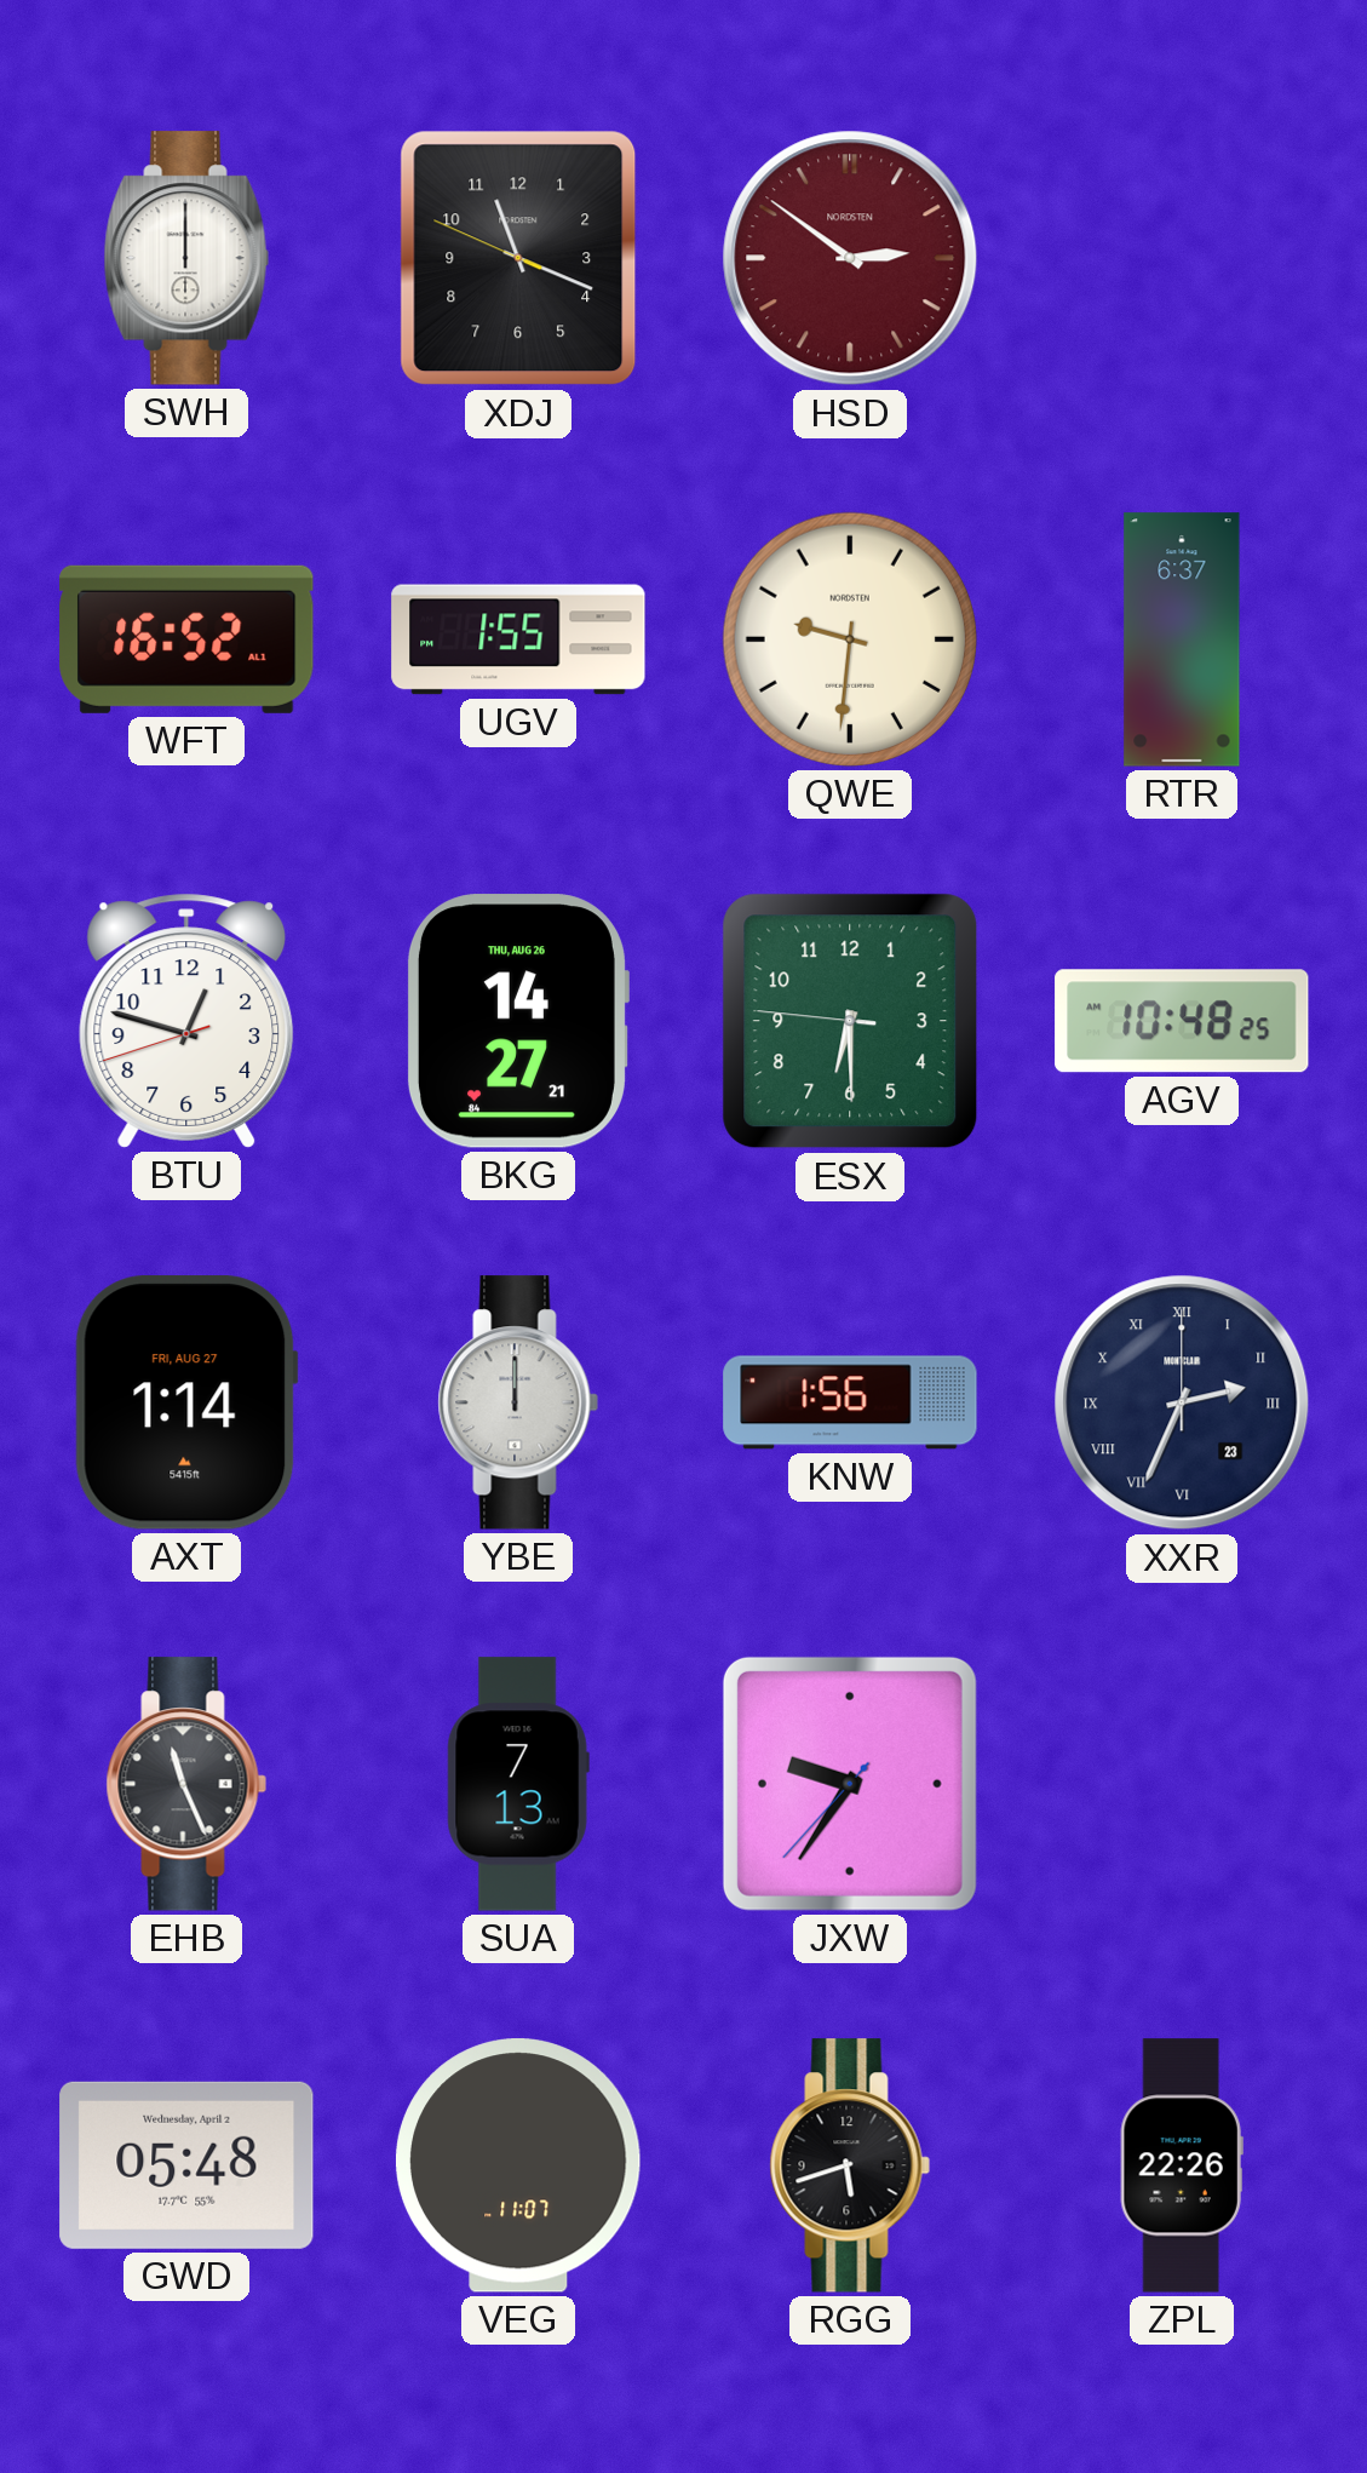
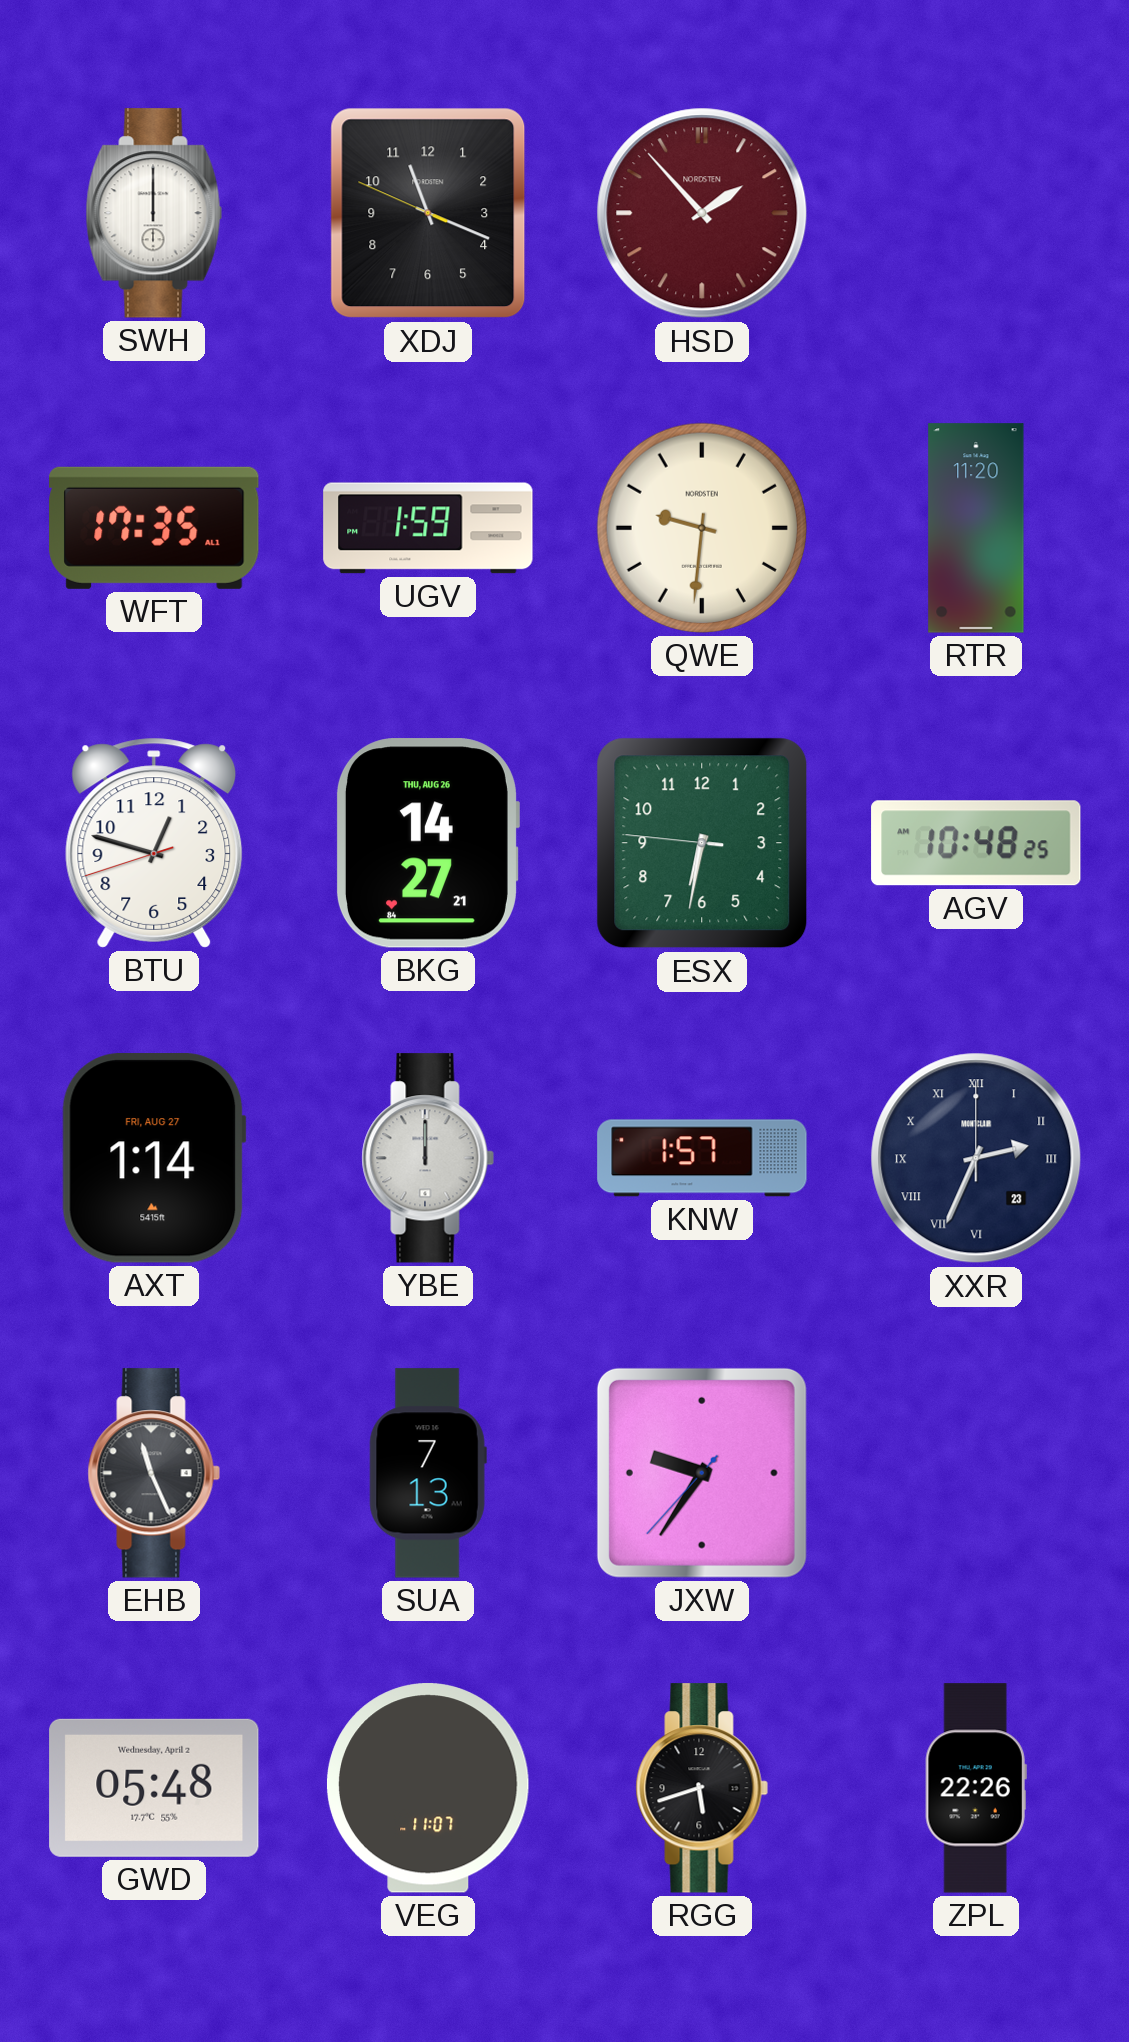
HSD: 2:51 -> 1:53 (702, 213)
WFT: 16:52 -> 17:35 (154, 528)
UGV: 1:55 -> 1:59 (428, 528)
RTR: 6:37 -> 11:20 (976, 528)
ESX: 6:29 -> 6:31 (702, 843)
KNW: 1:56 -> 1:57 (702, 1158)
